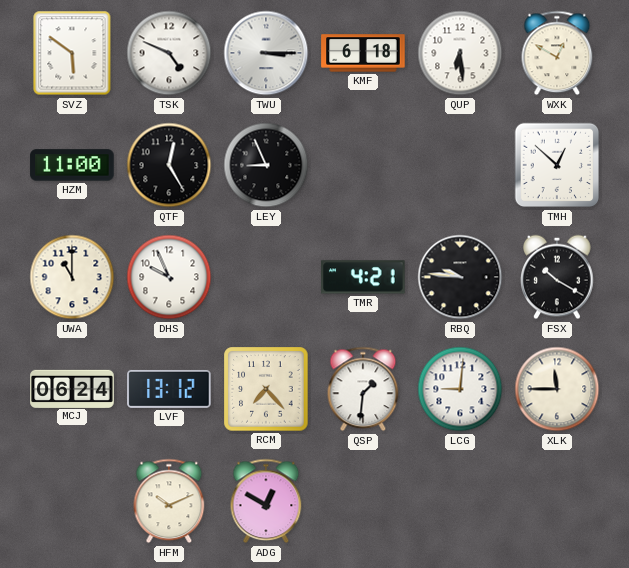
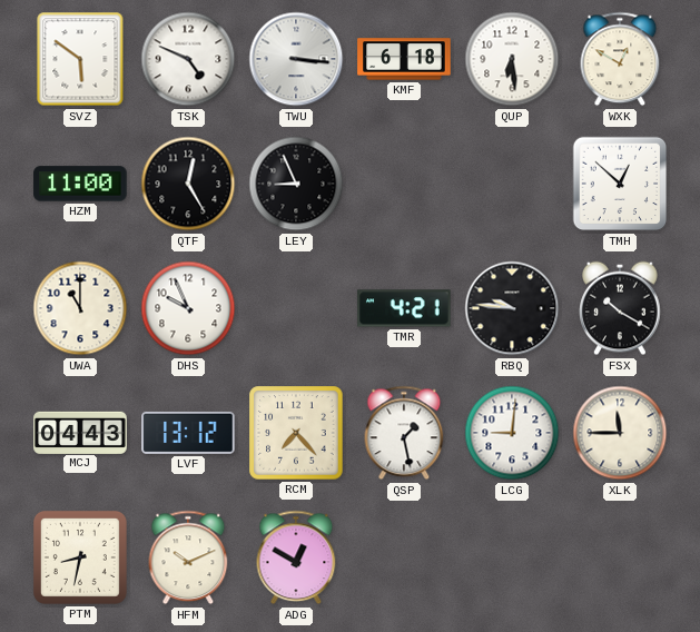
TWU: 3:15 -> 3:16 (296, 59)
MCJ: 06:24 -> 04:43 (80, 432)
QSP: 1:31 -> 1:28 (404, 433)
PTM: none -> 8:32 (80, 557)
